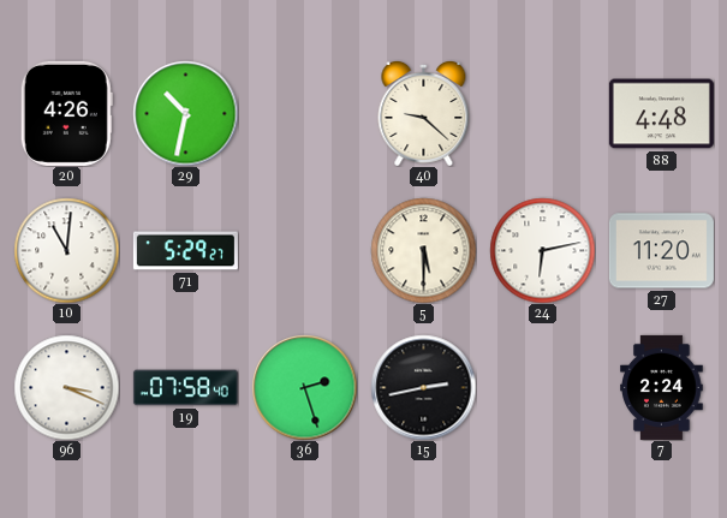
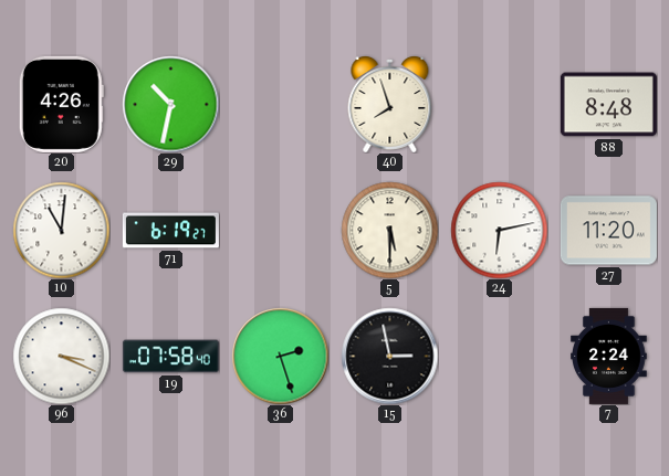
40: 9:22 -> 7:57 (390, 104)
88: 4:48 -> 8:48 (608, 105)
71: 5:29 -> 6:19 (170, 231)
15: 2:43 -> 2:58 (389, 356)
